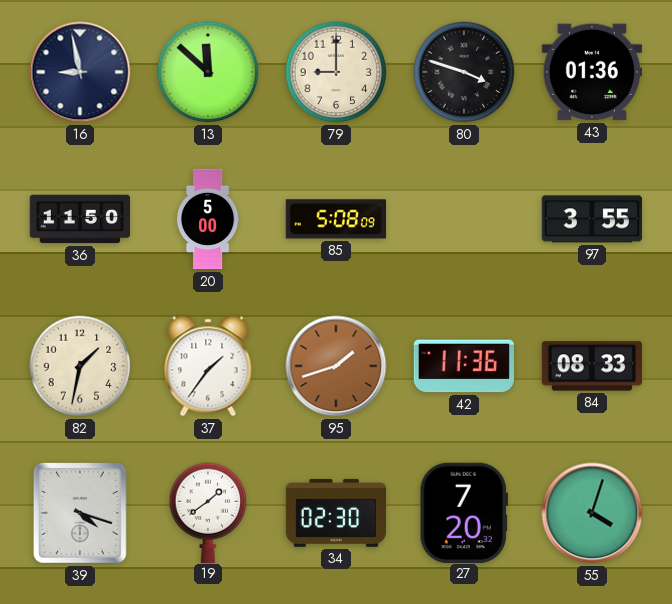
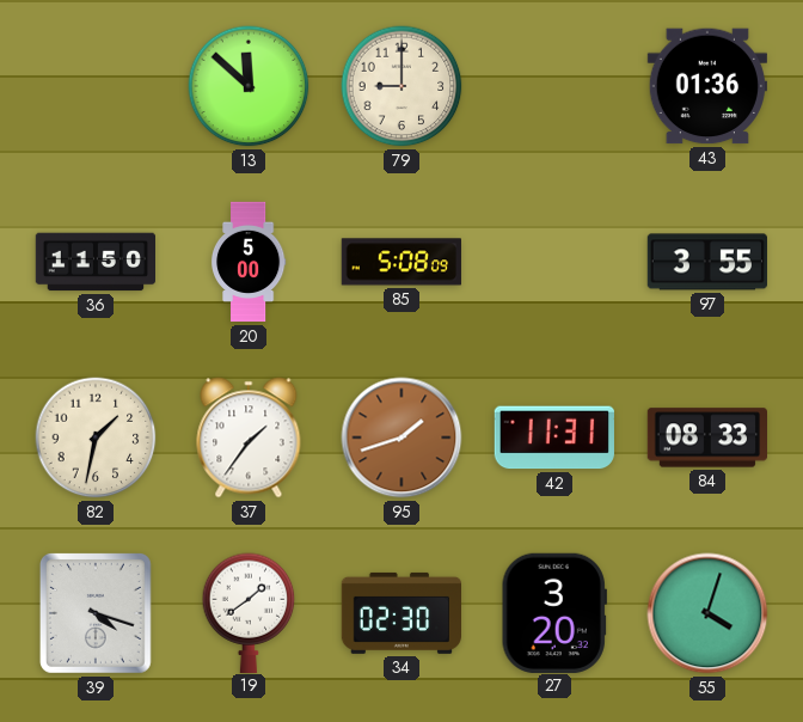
16: 8:58 -> none (80, 72)
80: 3:48 -> none (464, 72)
42: 11:36 -> 11:31 (554, 438)
27: 7:20 -> 3:20 (554, 612)
